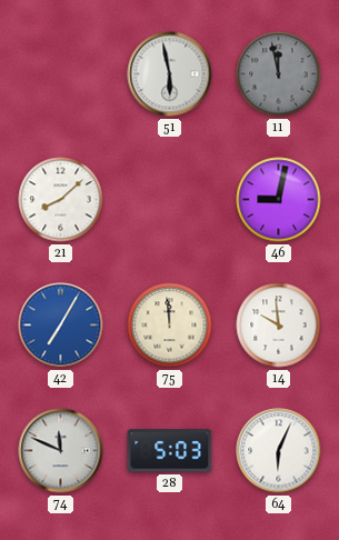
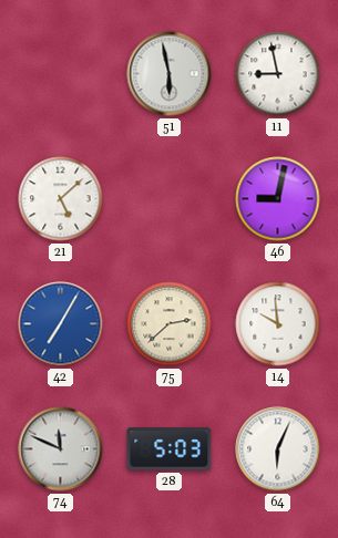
11: 11:58 -> 8:58 (278, 74)
11 dial: grey -> white (278, 74)
21: 8:08 -> 5:08 (61, 199)
75: 11:59 -> 2:38 (170, 324)
